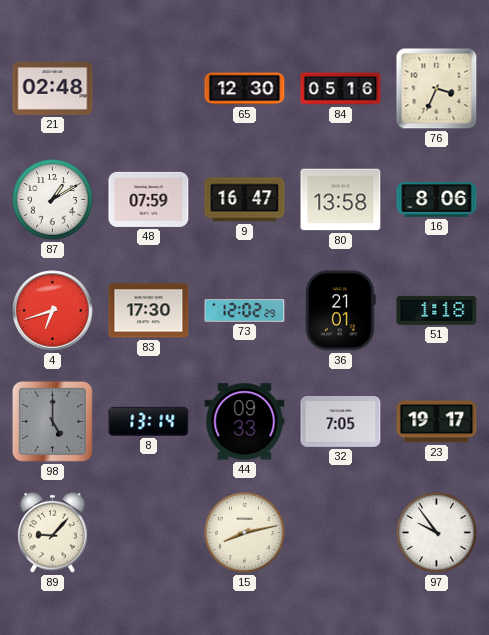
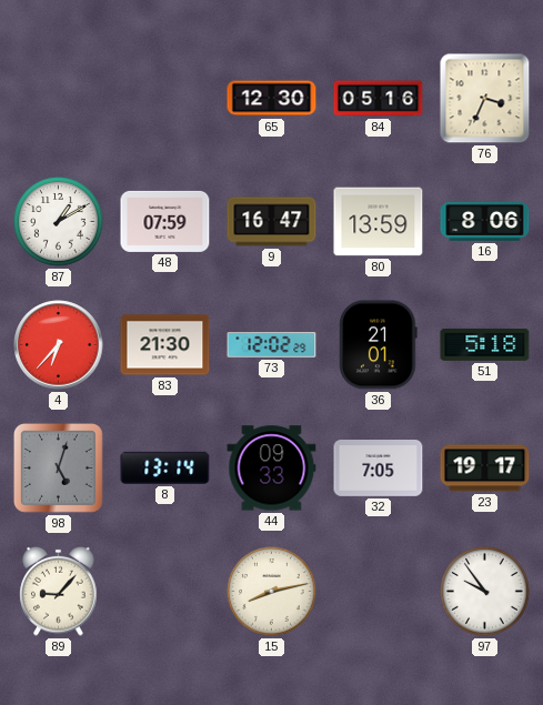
21: 02:48 -> none (53, 88)
80: 13:58 -> 13:59 (379, 222)
4: 6:42 -> 6:37 (59, 345)
83: 17:30 -> 21:30 (165, 345)
51: 1:18 -> 5:18 (485, 344)
98: 5:00 -> 5:03 (58, 467)
